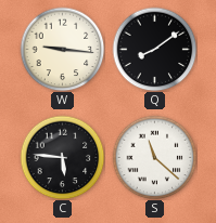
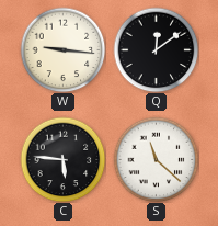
Q: 8:09 -> 12:09 (156, 49)
